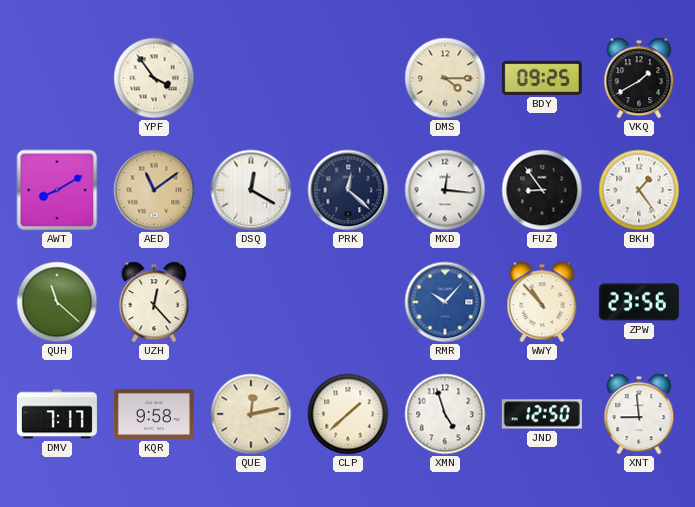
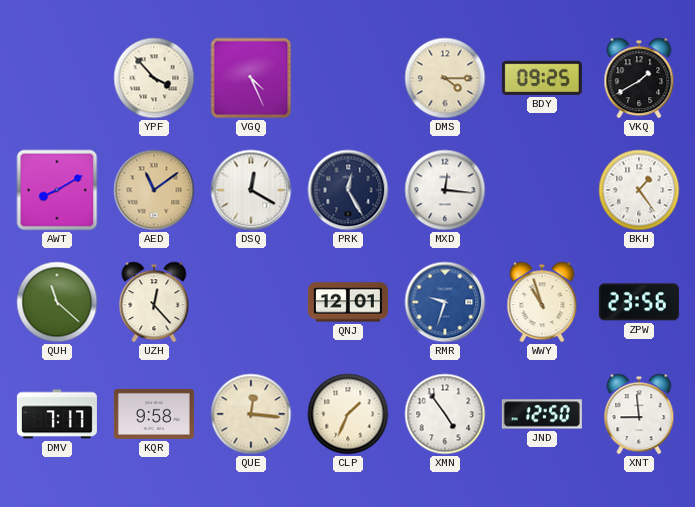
YPF: 3:54 -> 3:53 (154, 78)
VGQ: none -> 4:26 (251, 78)
PRK: 12:22 -> 12:25 (348, 190)
FUZ: 8:54 -> none (542, 190)
QNJ: none -> 12:01 (348, 302)
RMR: 10:07 -> 9:33 (445, 302)
WWY: 10:53 -> 10:57 (542, 302)
QUE: 12:13 -> 12:16 (251, 414)
CLP: 1:38 -> 1:34 (348, 414)
XMN: 4:57 -> 4:54 (445, 414)
